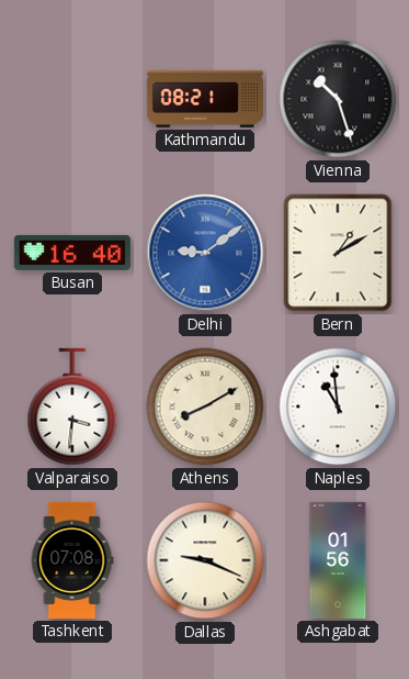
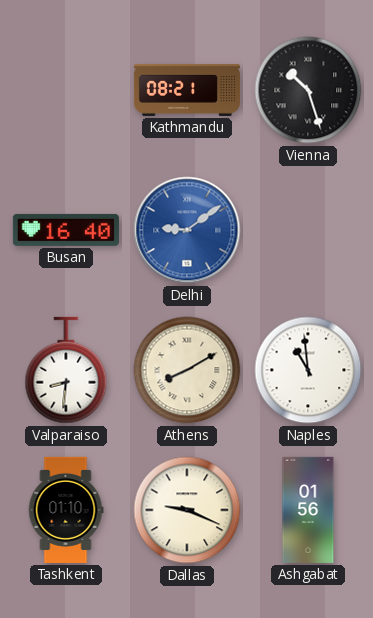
Bern: 1:10 -> none (338, 253)
Valparaiso: 3:31 -> 8:31 (66, 370)
Tashkent: 07:08 -> 01:10 (66, 510)
